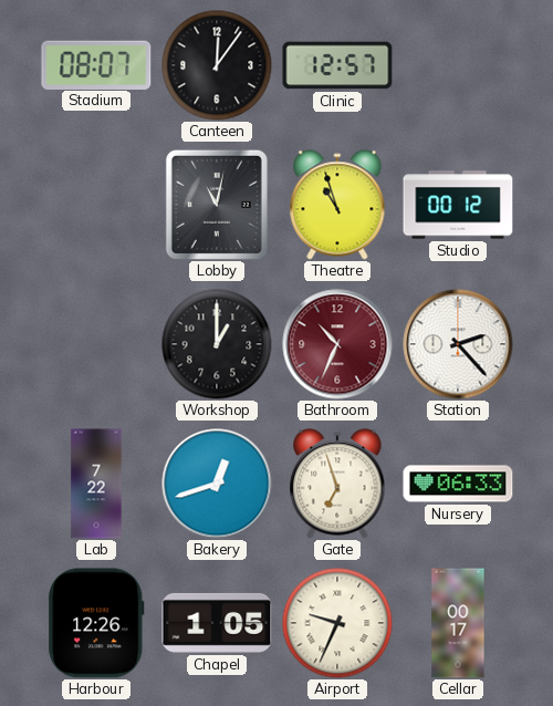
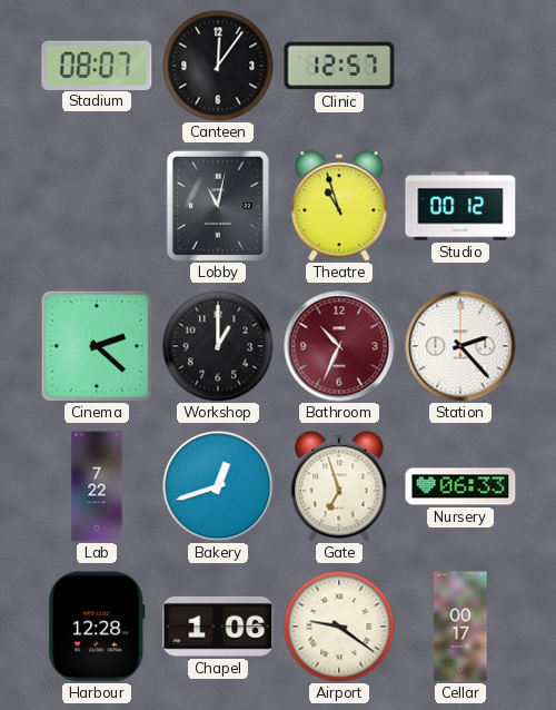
Cinema: none -> 2:22 (97, 346)
Harbour: 12:26 -> 12:28 (97, 627)
Chapel: 1:05 -> 1:06 (218, 627)
Airport: 9:34 -> 9:21 (339, 627)
